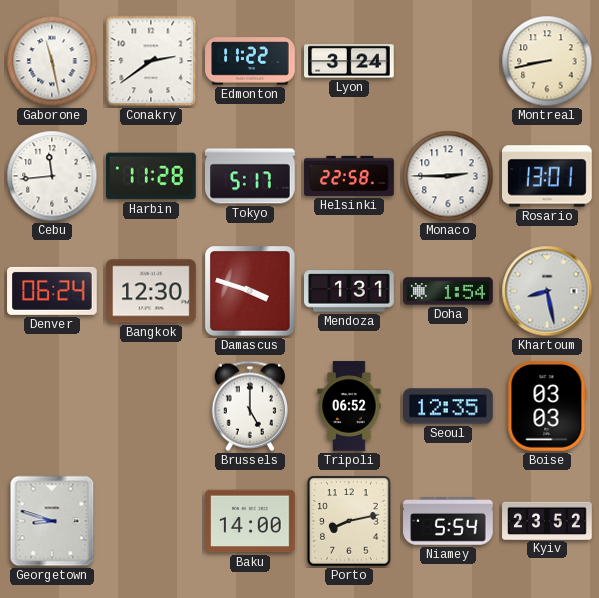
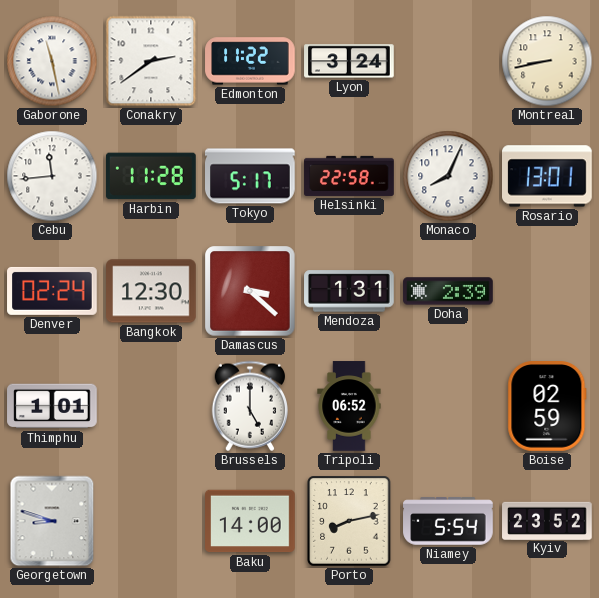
Monaco: 2:45 -> 8:04 (448, 176)
Denver: 06:24 -> 02:24 (52, 291)
Damascus: 3:48 -> 3:22 (250, 291)
Doha: 1:54 -> 2:39 (448, 291)
Khartoum: 8:28 -> none (547, 291)
Thimphu: none -> 1:01 (52, 406)
Seoul: 12:35 -> none (448, 406)
Boise: 03:03 -> 02:59 (547, 406)
